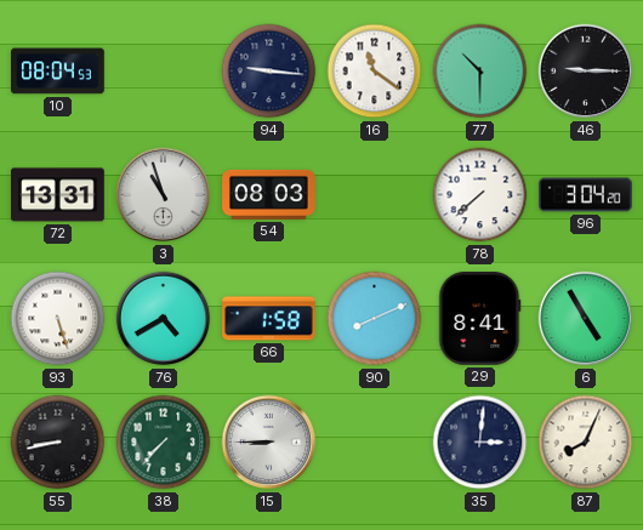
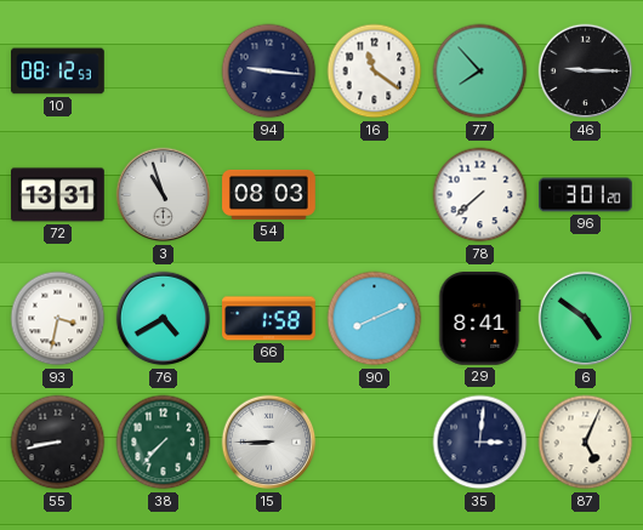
10: 08:04 -> 08:12 (58, 72)
77: 10:30 -> 7:53 (480, 72)
96: 3:04 -> 3:01 (586, 195)
93: 5:27 -> 3:32 (58, 319)
6: 4:55 -> 4:51 (586, 319)
87: 8:04 -> 5:04 (586, 443)
